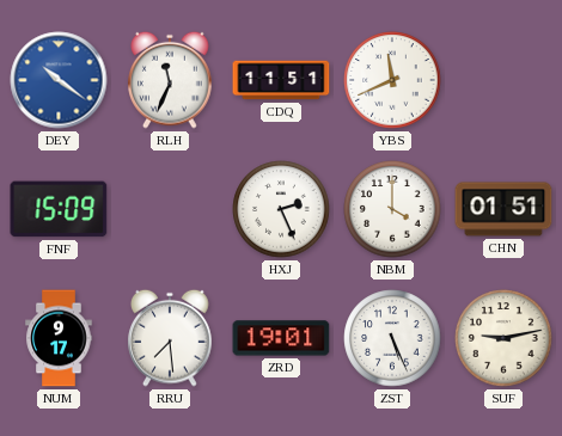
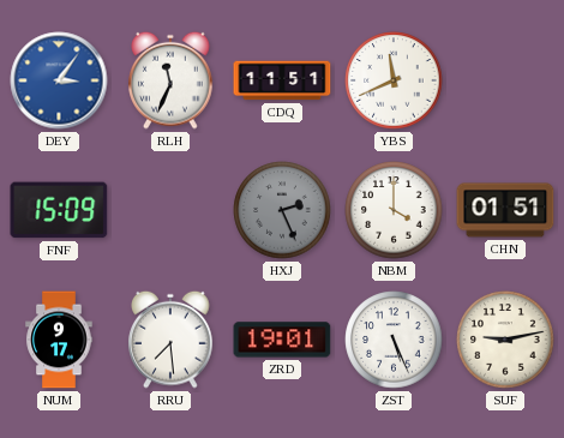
DEY: 10:21 -> 3:06 (59, 80)
HXJ dial: white -> grey (282, 210)
